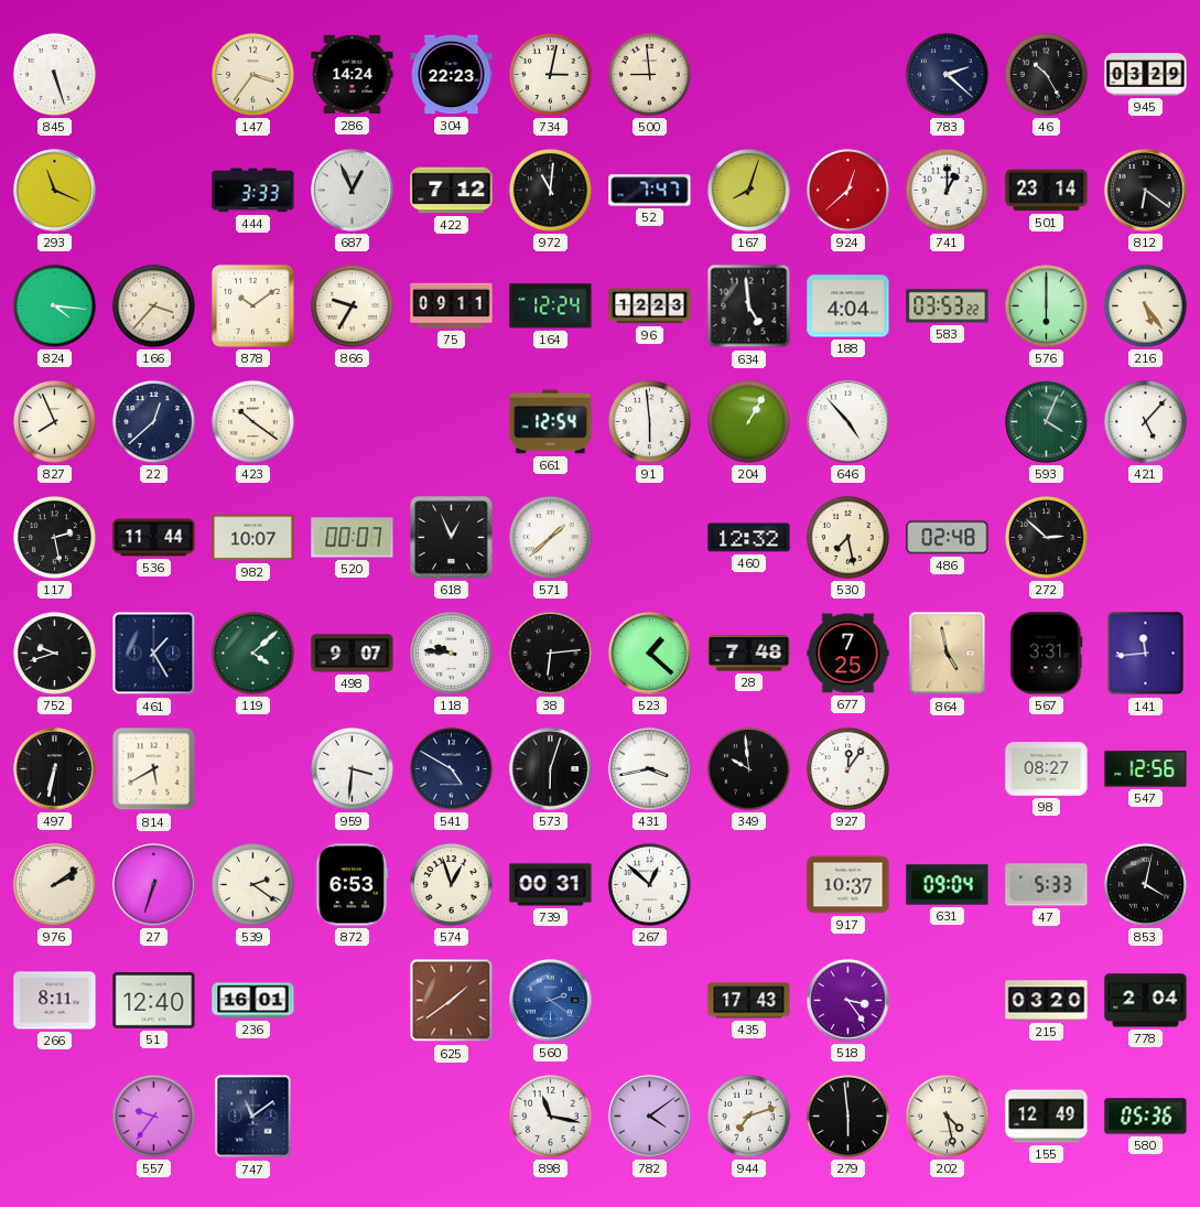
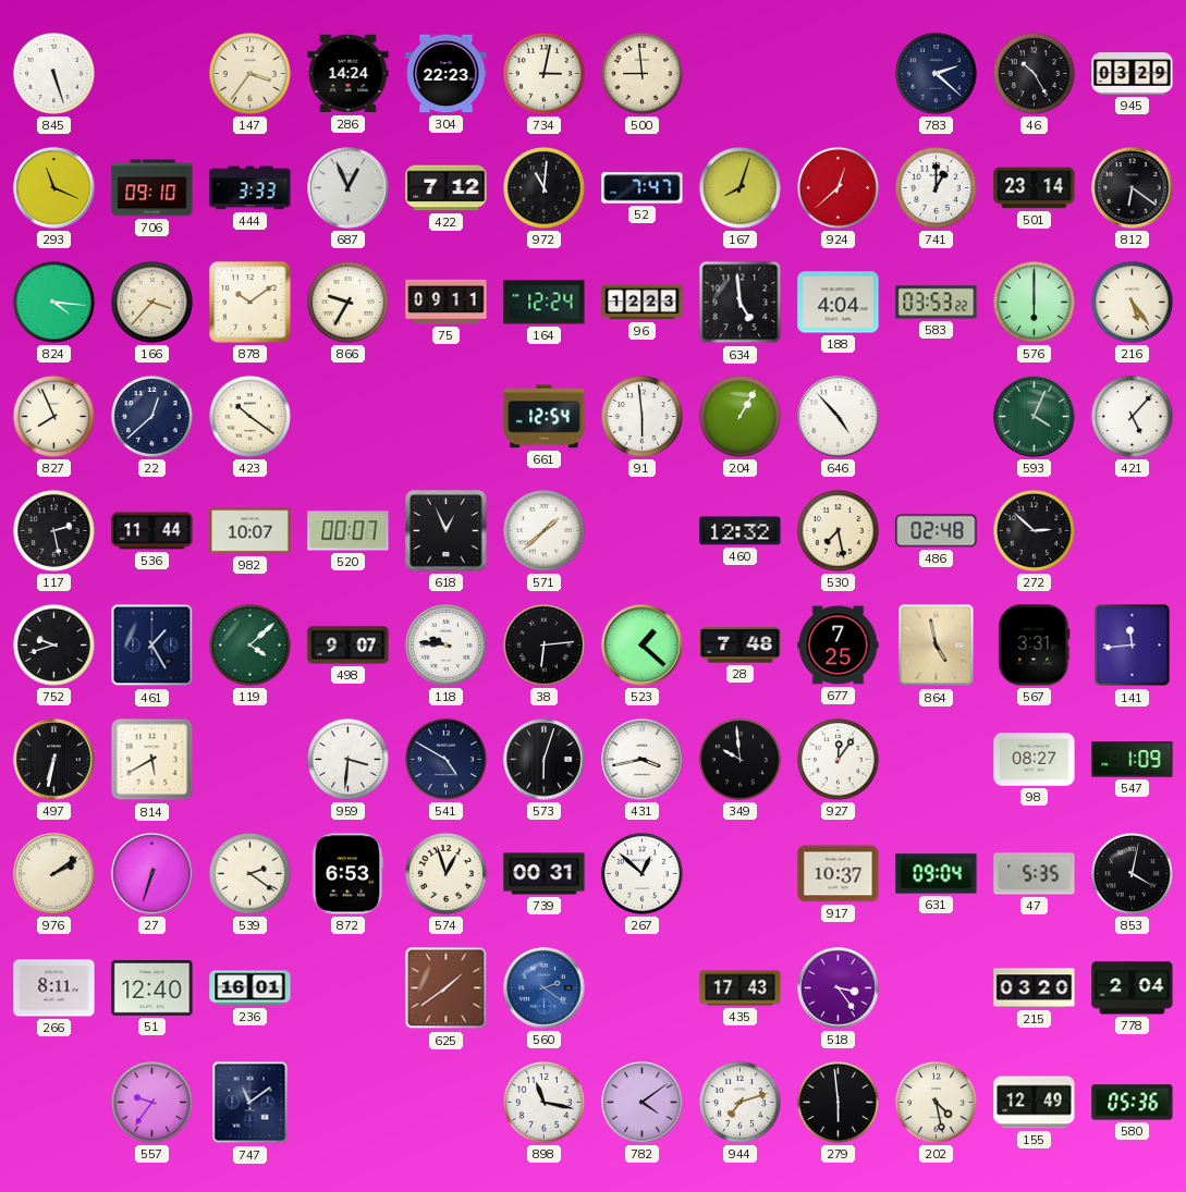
706: none -> 09:10 (152, 188)
547: 12:56 -> 1:09 (1133, 760)
47: 5:33 -> 5:35 (1035, 874)
